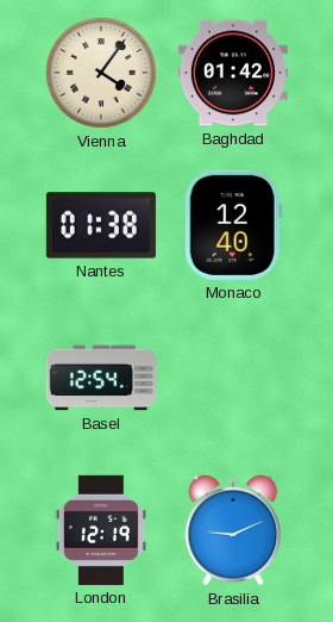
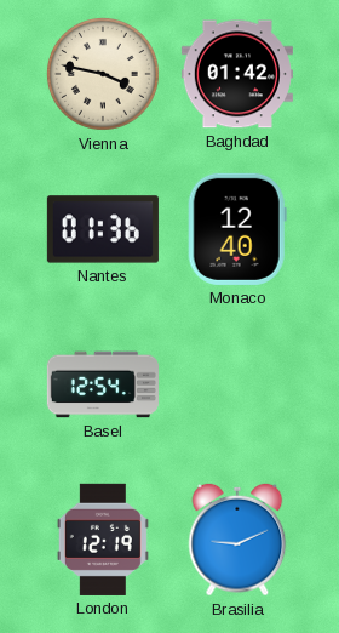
Vienna: 4:06 -> 3:47 (103, 74)
Nantes: 01:38 -> 01:36 (103, 229)
